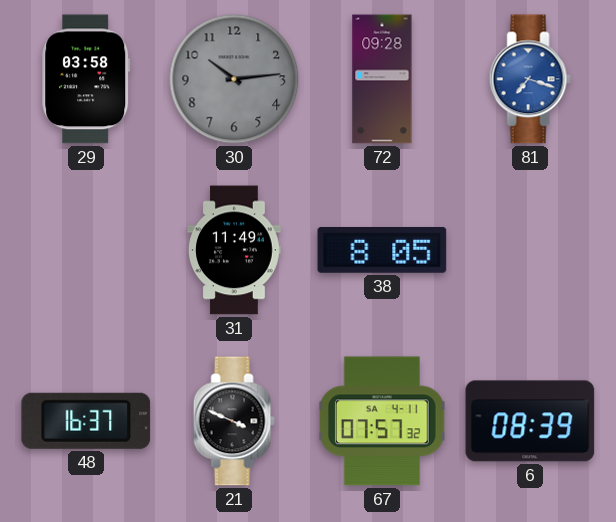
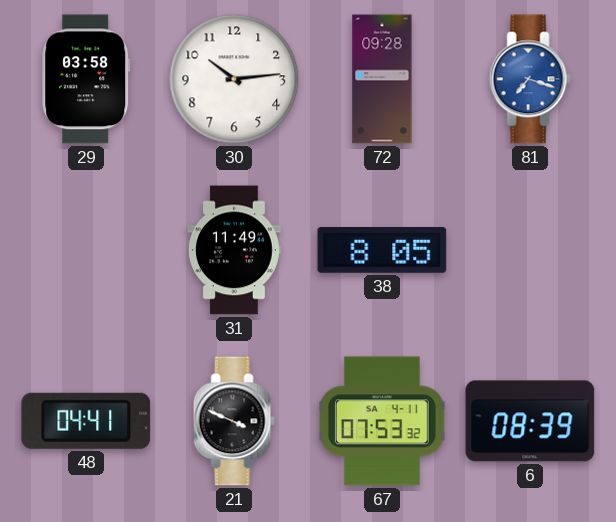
30 dial: grey -> white (234, 79)
48: 16:37 -> 04:41 (86, 421)
67: 07:57 -> 07:53 (383, 421)
